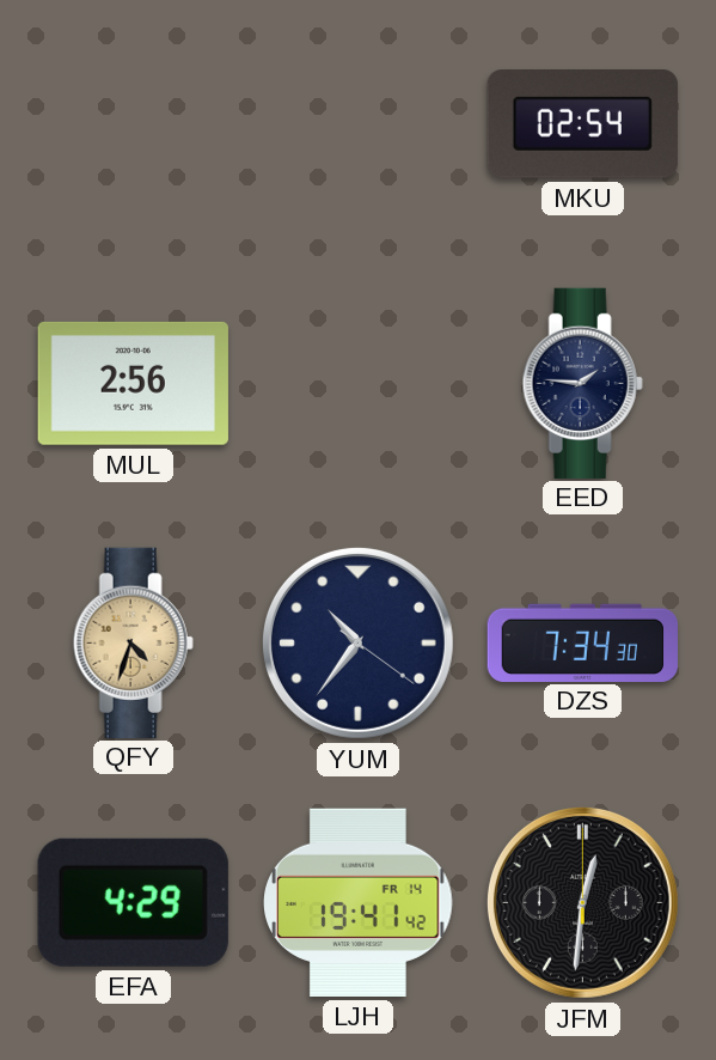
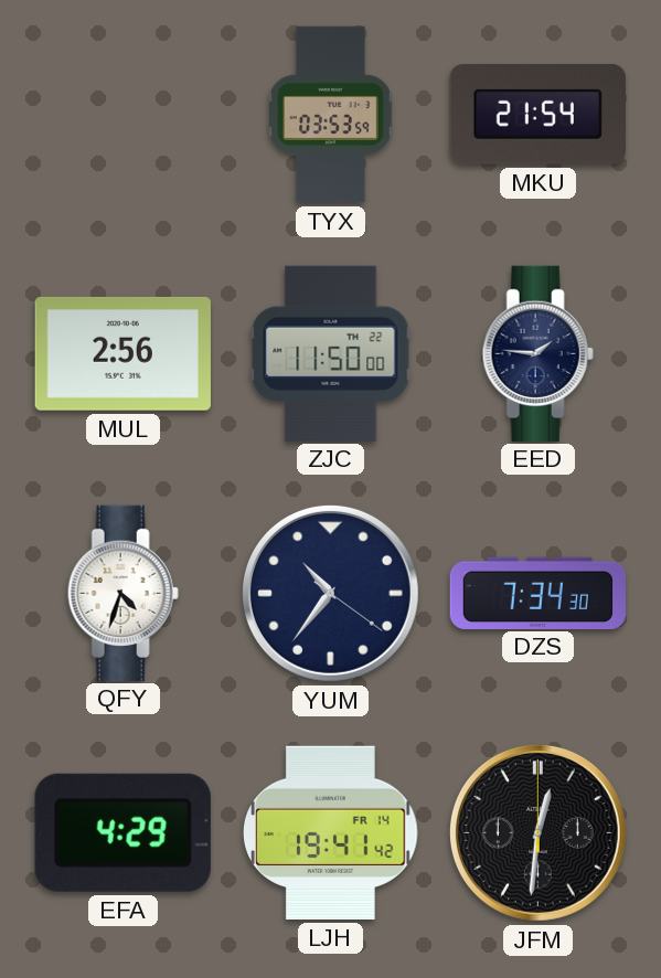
TYX: none -> 03:53 (331, 115)
MKU: 02:54 -> 21:54 (537, 115)
ZJC: none -> 11:50 (331, 353)
QFY dial: champagne -> white (122, 593)
